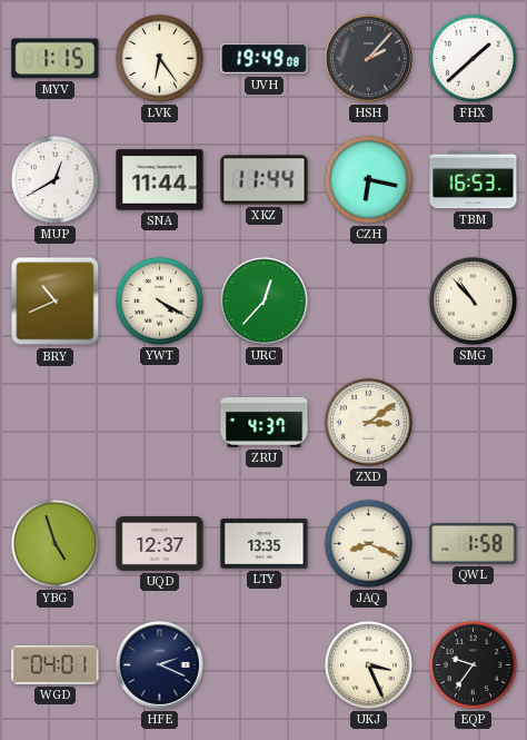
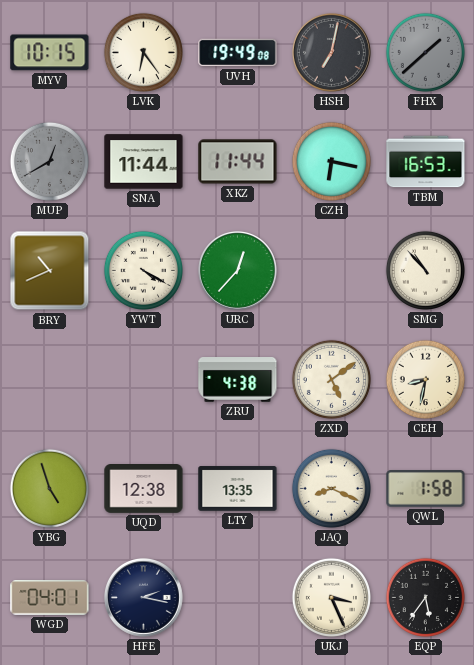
MYV: 1:15 -> 10:15 (50, 53)
HSH: 2:07 -> 7:02 (331, 52)
FHX dial: white -> grey (425, 52)
MUP dial: white -> grey (49, 161)
ZRU: 4:37 -> 4:38 (238, 380)
ZXD: 3:09 -> 5:09 (331, 379)
CEH: none -> 8:32 (425, 379)
UQD: 12:37 -> 12:38 (144, 489)
HFE: 2:19 -> 2:17 (143, 597)
EQP: 9:36 -> 5:36 (425, 597)
